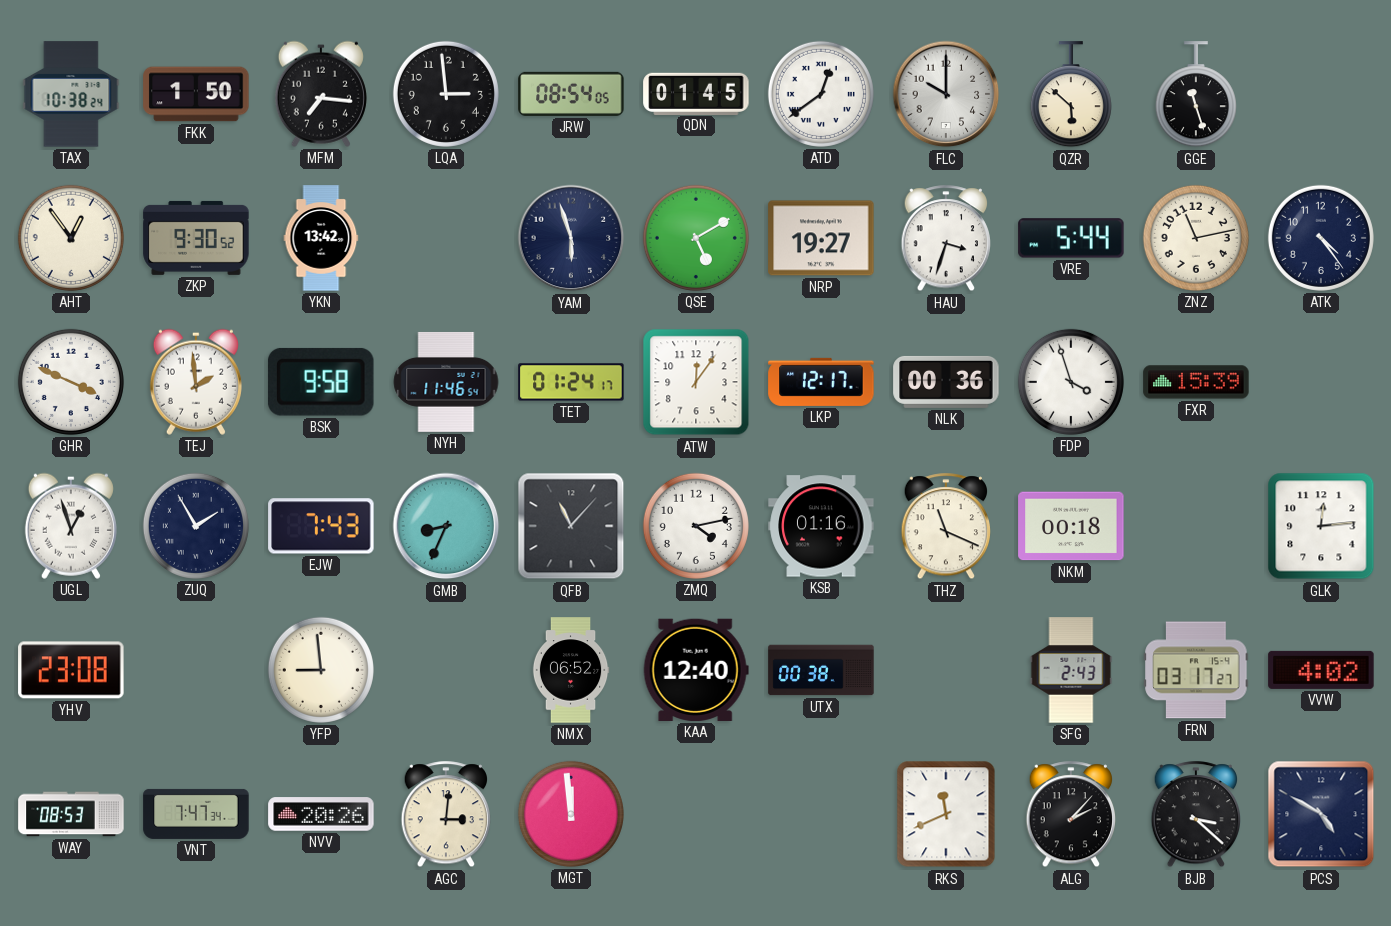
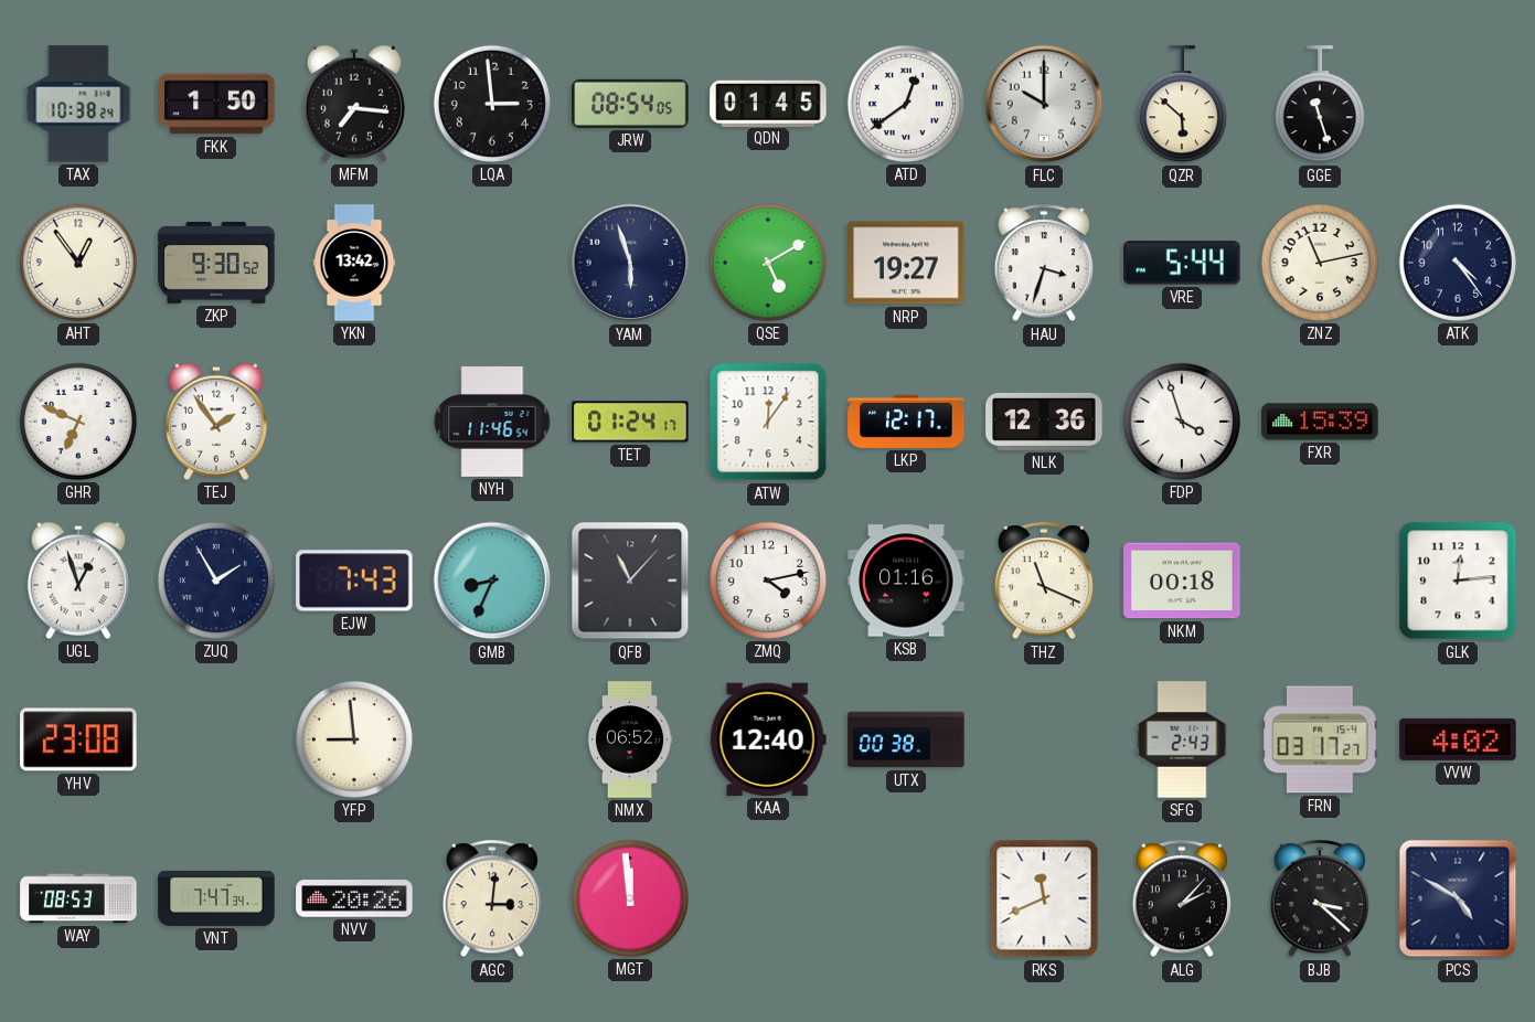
GHR: 3:49 -> 6:49 (78, 422)
TEJ: 1:59 -> 1:54 (216, 422)
BSK: 9:58 -> none (321, 382)
NLK: 00:36 -> 12:36 (1044, 422)
